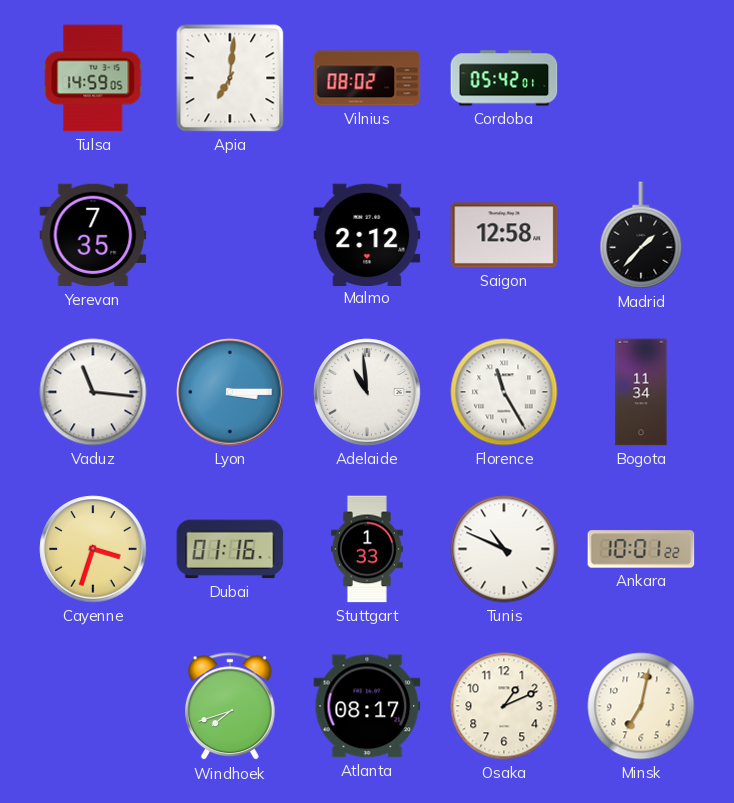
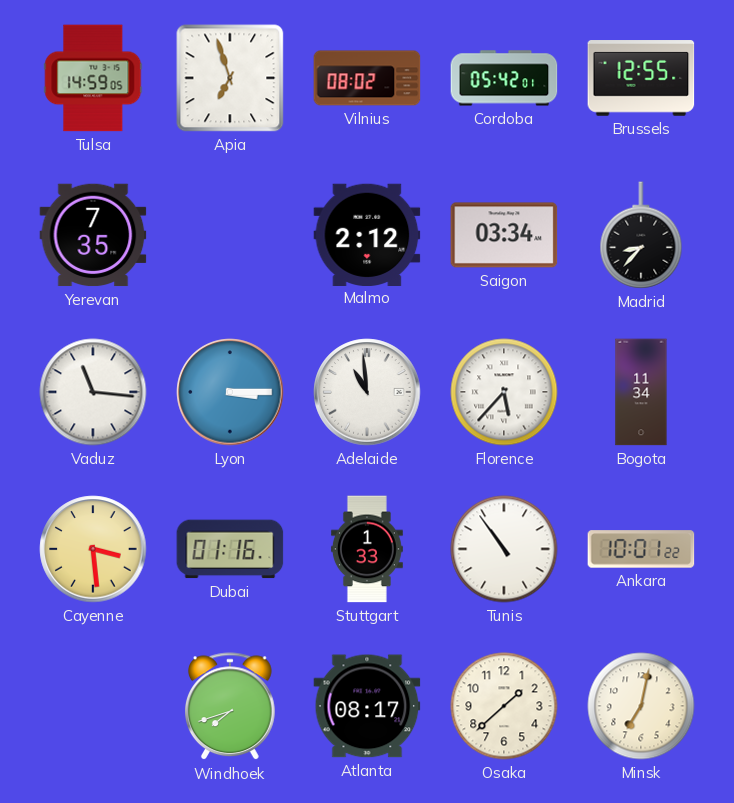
Apia: 7:01 -> 6:57 (230, 78)
Brussels: none -> 12:55 (641, 78)
Saigon: 12:58 -> 03:34 (504, 235)
Madrid: 1:37 -> 8:37 (641, 235)
Florence: 11:25 -> 5:37 (504, 392)
Cayenne: 3:33 -> 3:29 (93, 549)
Tunis: 10:49 -> 10:54 (504, 549)
Osaka: 1:11 -> 1:38 (504, 706)
